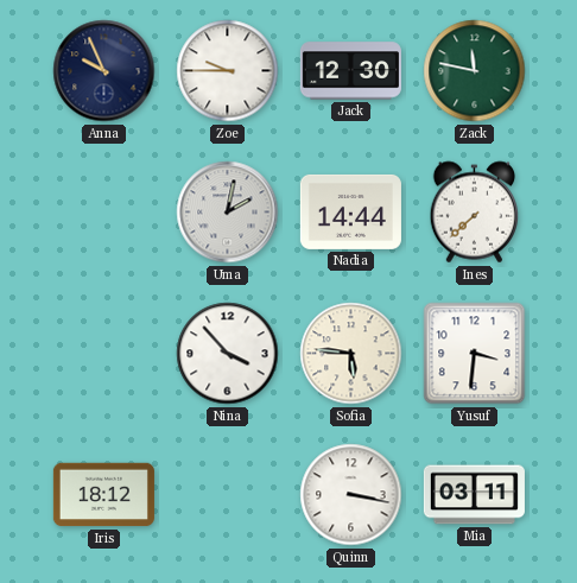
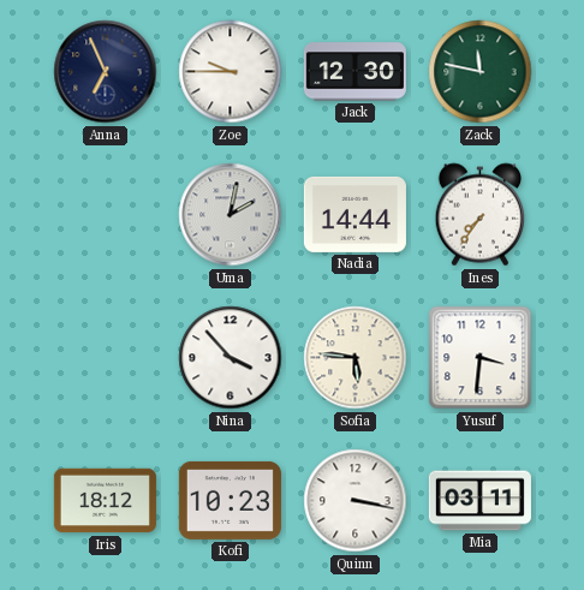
Anna: 9:56 -> 6:56 (106, 72)
Ines: 7:38 -> 7:36 (481, 215)
Kofi: none -> 10:23 (230, 500)
